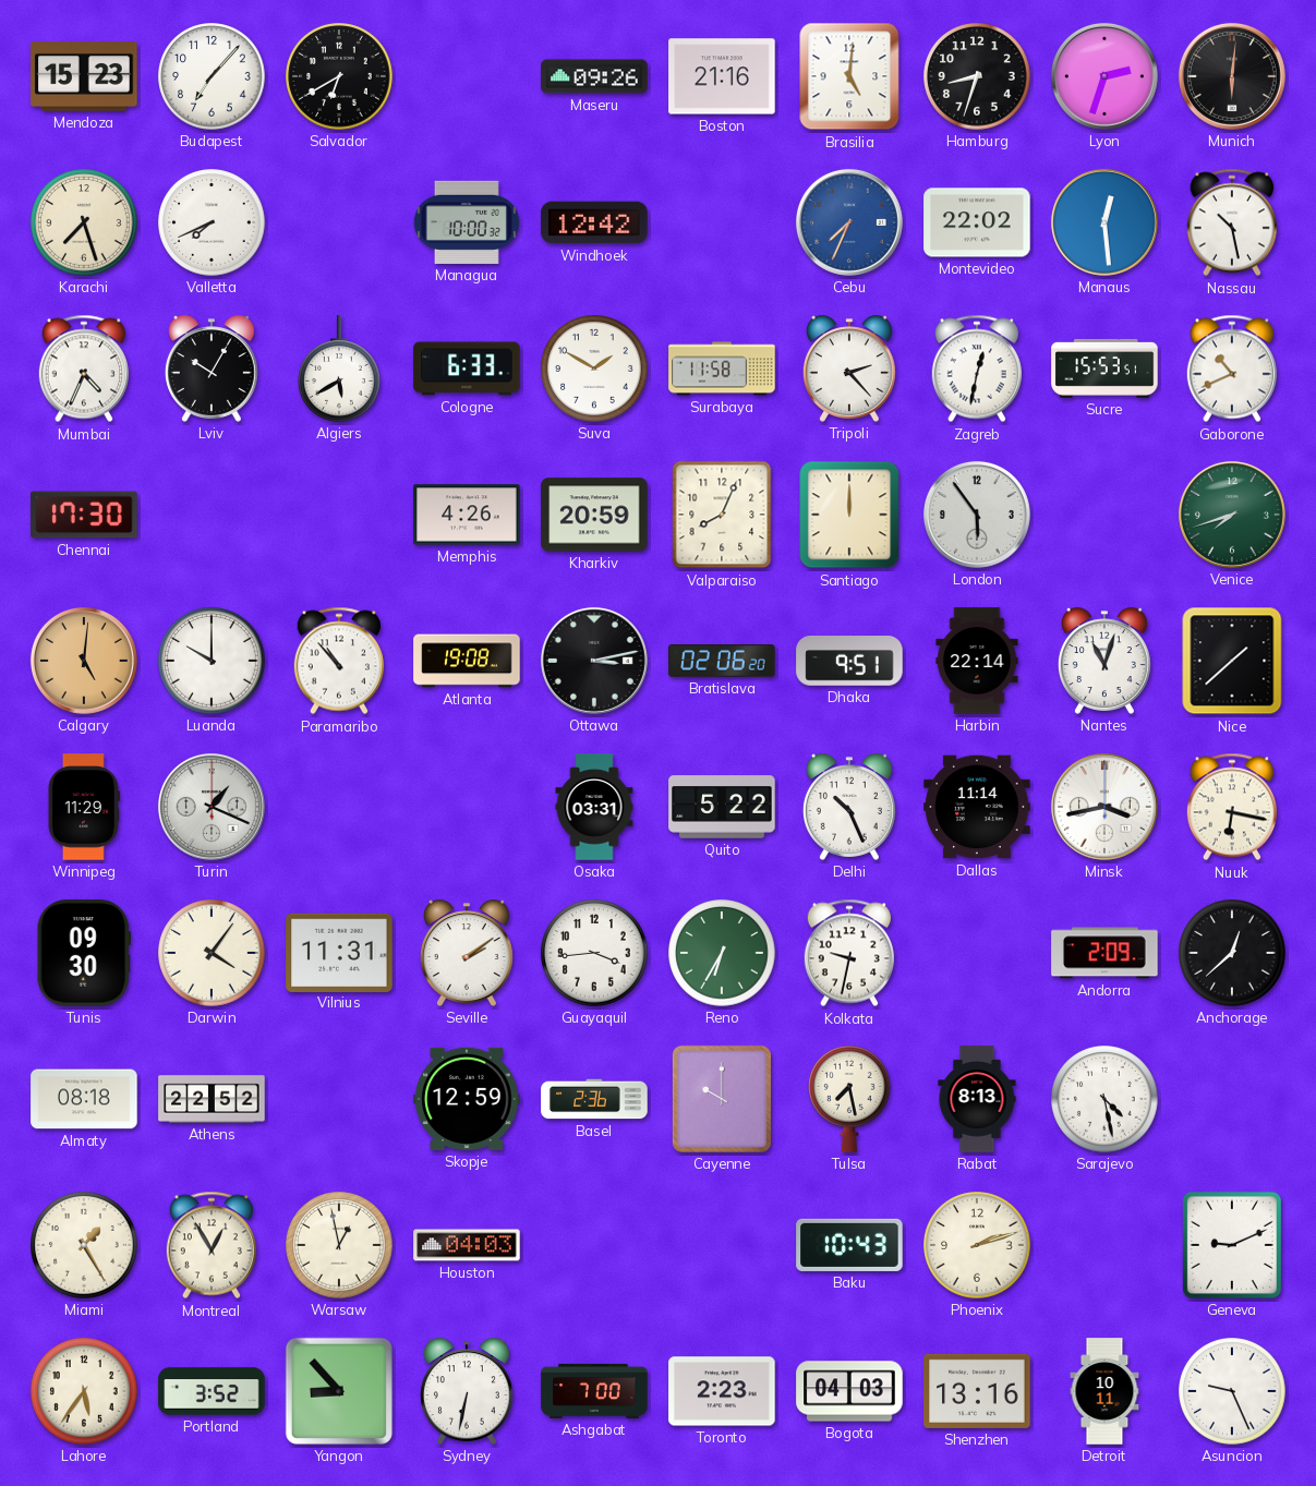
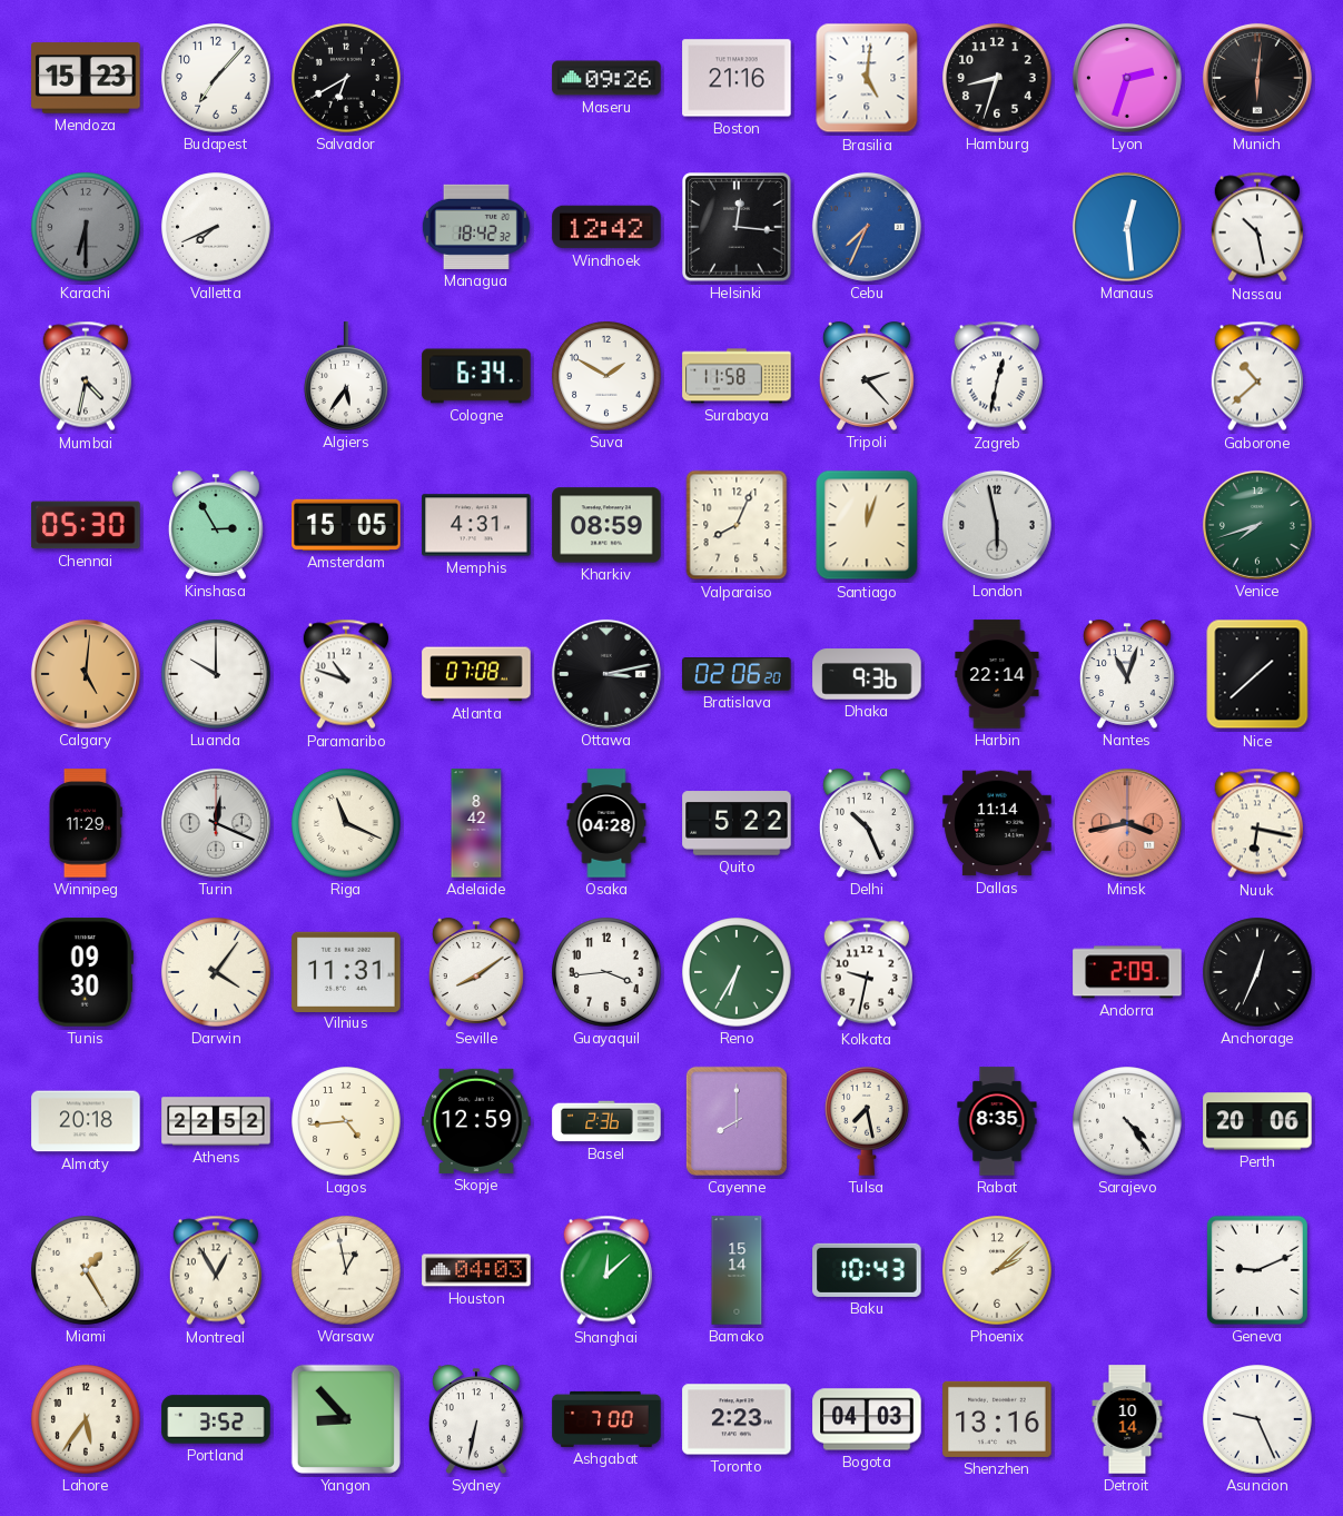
Karachi: 7:27 -> 6:30 (86, 227)
Karachi dial: cream -> grey (86, 227)
Managua: 10:00 -> 18:42 (476, 227)
Helsinki: none -> 12:16 (738, 228)
Montevideo: 22:02 -> none (977, 222)
Mumbai: 4:34 -> 4:32 (86, 376)
Lviv: 10:05 -> none (212, 369)
Algiers: 5:40 -> 5:36 (346, 376)
Cologne: 6:33 -> 6:34 (476, 376)
Sucre: 15:53 -> none (1104, 369)
Gaborone: 10:41 -> 10:38 (1257, 376)
Chennai: 17:30 -> 05:30 (86, 525)
Kinshasa: none -> 2:55 (216, 525)
Amsterdam: none -> 15:05 (346, 525)
Memphis: 4:26 -> 4:31 (476, 525)
Kharkiv: 20:59 -> 08:59 (606, 525)
Santiago: 12:00 -> 12:03 (867, 525)
London: 5:54 -> 5:58 (997, 525)
Paramaribo: 10:53 -> 10:48 (346, 674)
Atlanta: 19:08 -> 07:08 (476, 674)
Dhaka: 9:51 -> 9:36 (867, 674)
Turin: 1:19 -> 12:19 (216, 823)
Riga: none -> 11:19 (346, 823)
Adelaide: none -> 8:42 (476, 823)
Osaka: 03:31 -> 04:28 (606, 823)
Minsk dial: white -> salmon (1127, 823)
Seville: 2:09 -> 8:09 (476, 972)
Anchorage: 12:38 -> 12:34 (1257, 972)
Almaty: 08:18 -> 20:18 (86, 1121)
Lagos: none -> 4:44 (346, 1121)
Cayenne: 10:00 -> 8:00 (737, 1121)
Rabat: 8:13 -> 8:35 (997, 1121)
Sarajevo: 4:28 -> 4:24 (1127, 1121)
Perth: none -> 20:06 (1257, 1121)
Shanghai: none -> 12:08 (606, 1270)
Bamako: none -> 15:14 (737, 1270)
Phoenix: 2:12 -> 2:08 (997, 1270)
Detroit: 10:11 -> 10:14 (1127, 1419)
